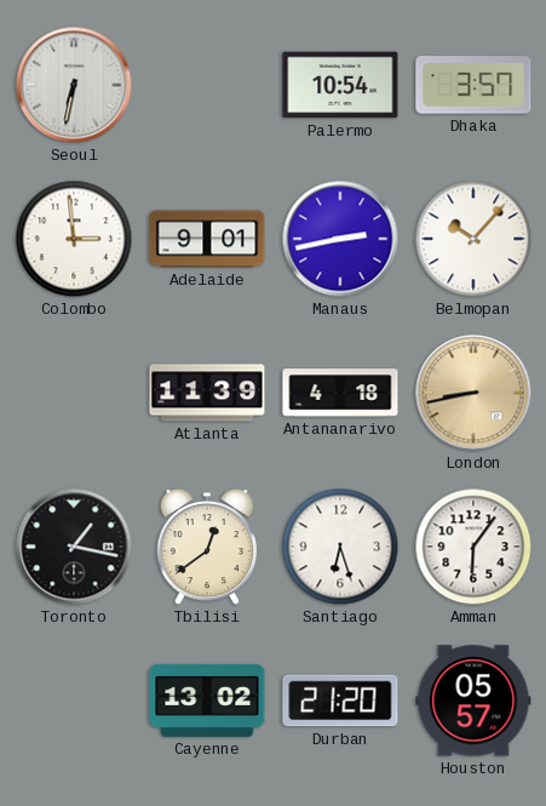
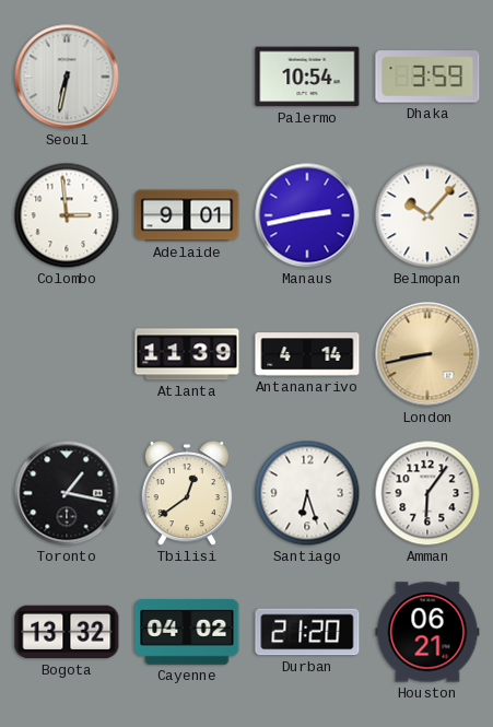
Dhaka: 3:57 -> 3:59 (427, 77)
Antananarivo: 4:18 -> 4:14 (307, 354)
Bogota: none -> 13:32 (67, 632)
Cayenne: 13:02 -> 04:02 (187, 633)
Houston: 05:57 -> 06:21 (427, 632)
